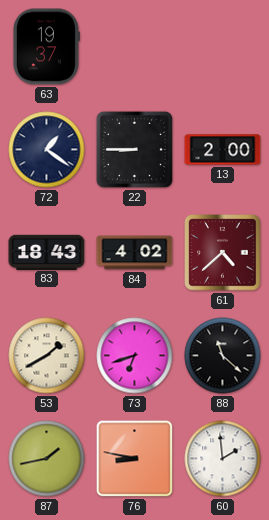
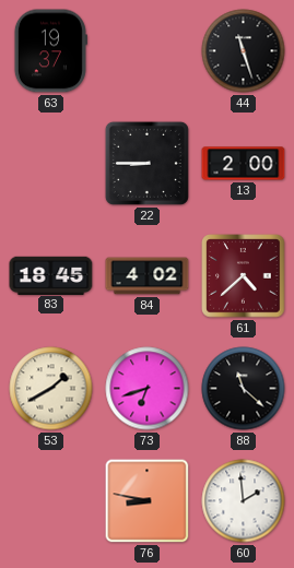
44: none -> 11:27 (244, 51)
72: 1:21 -> none (47, 150)
83: 18:43 -> 18:45 (51, 275)
87: 1:43 -> none (47, 459)
